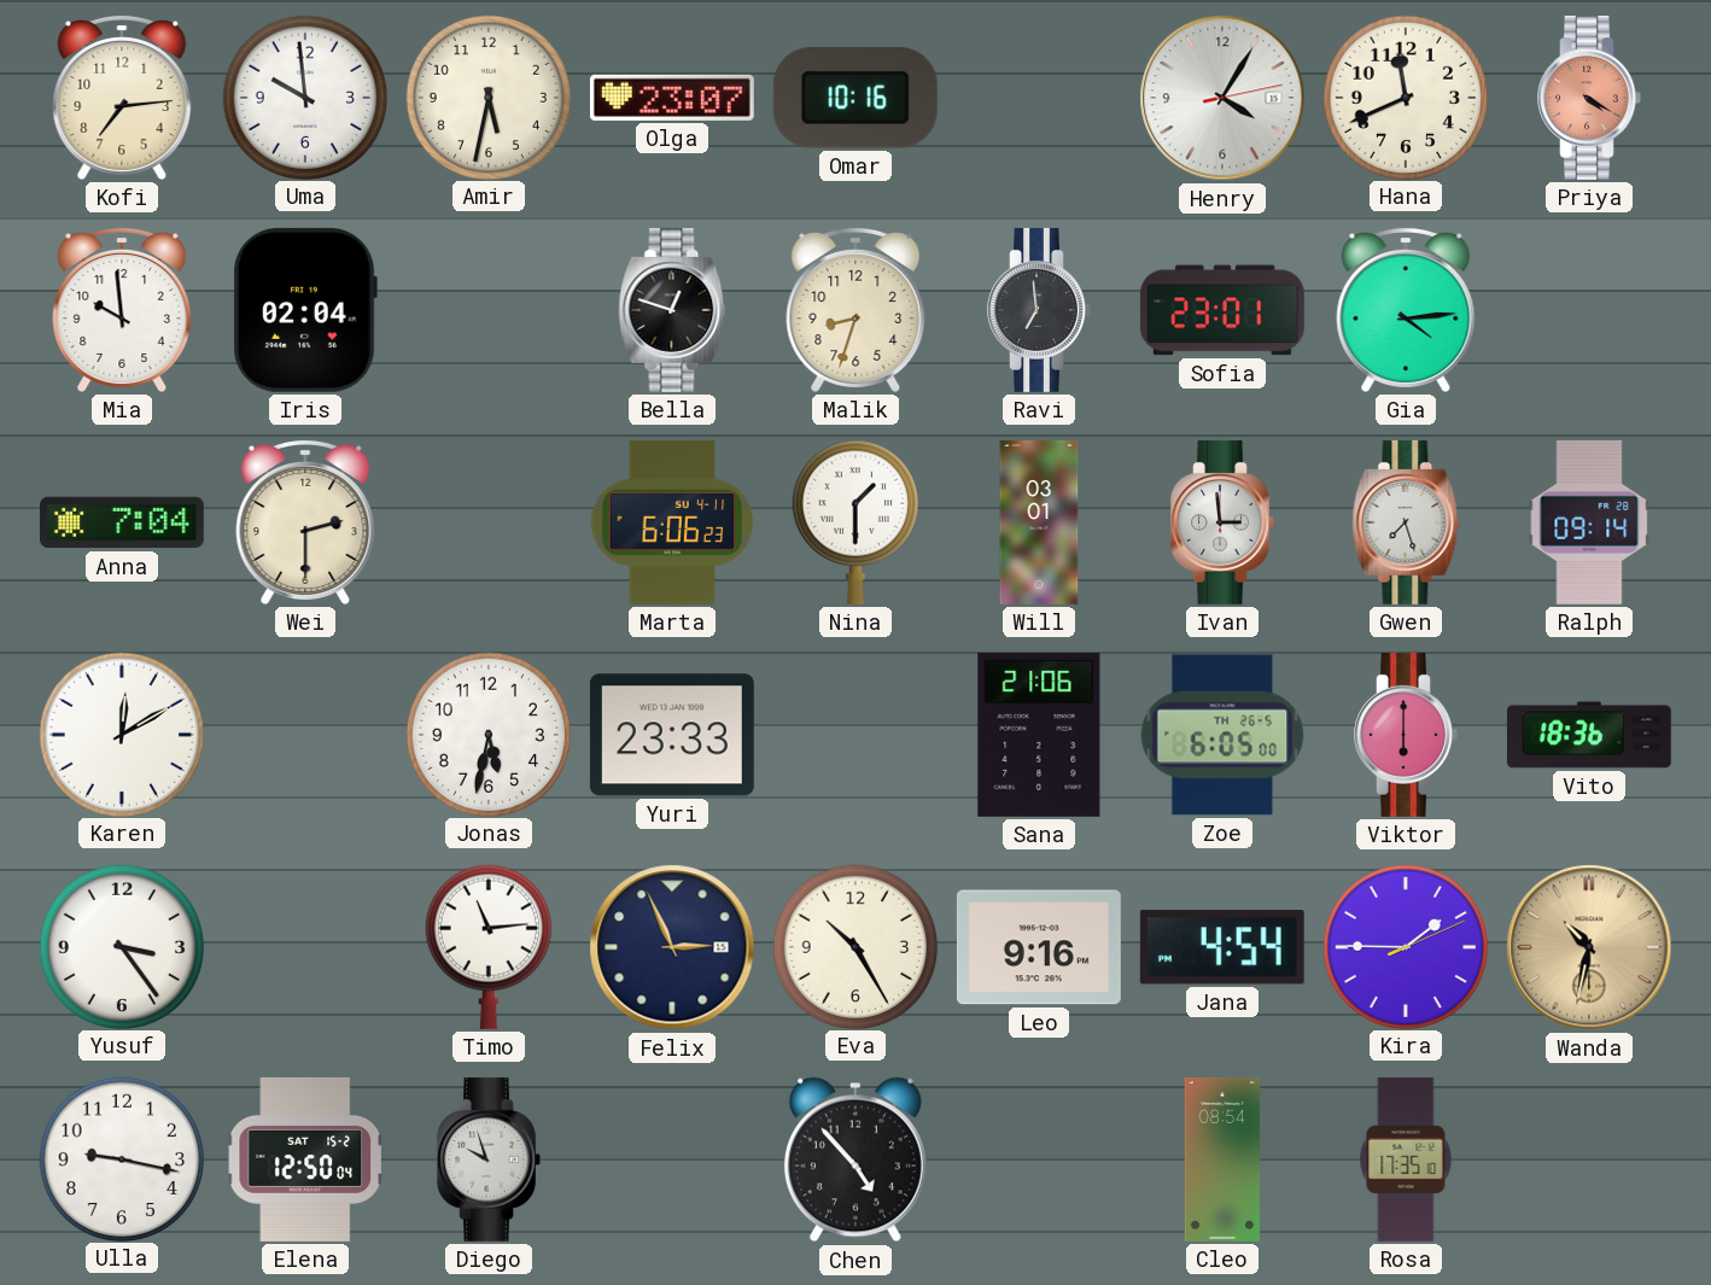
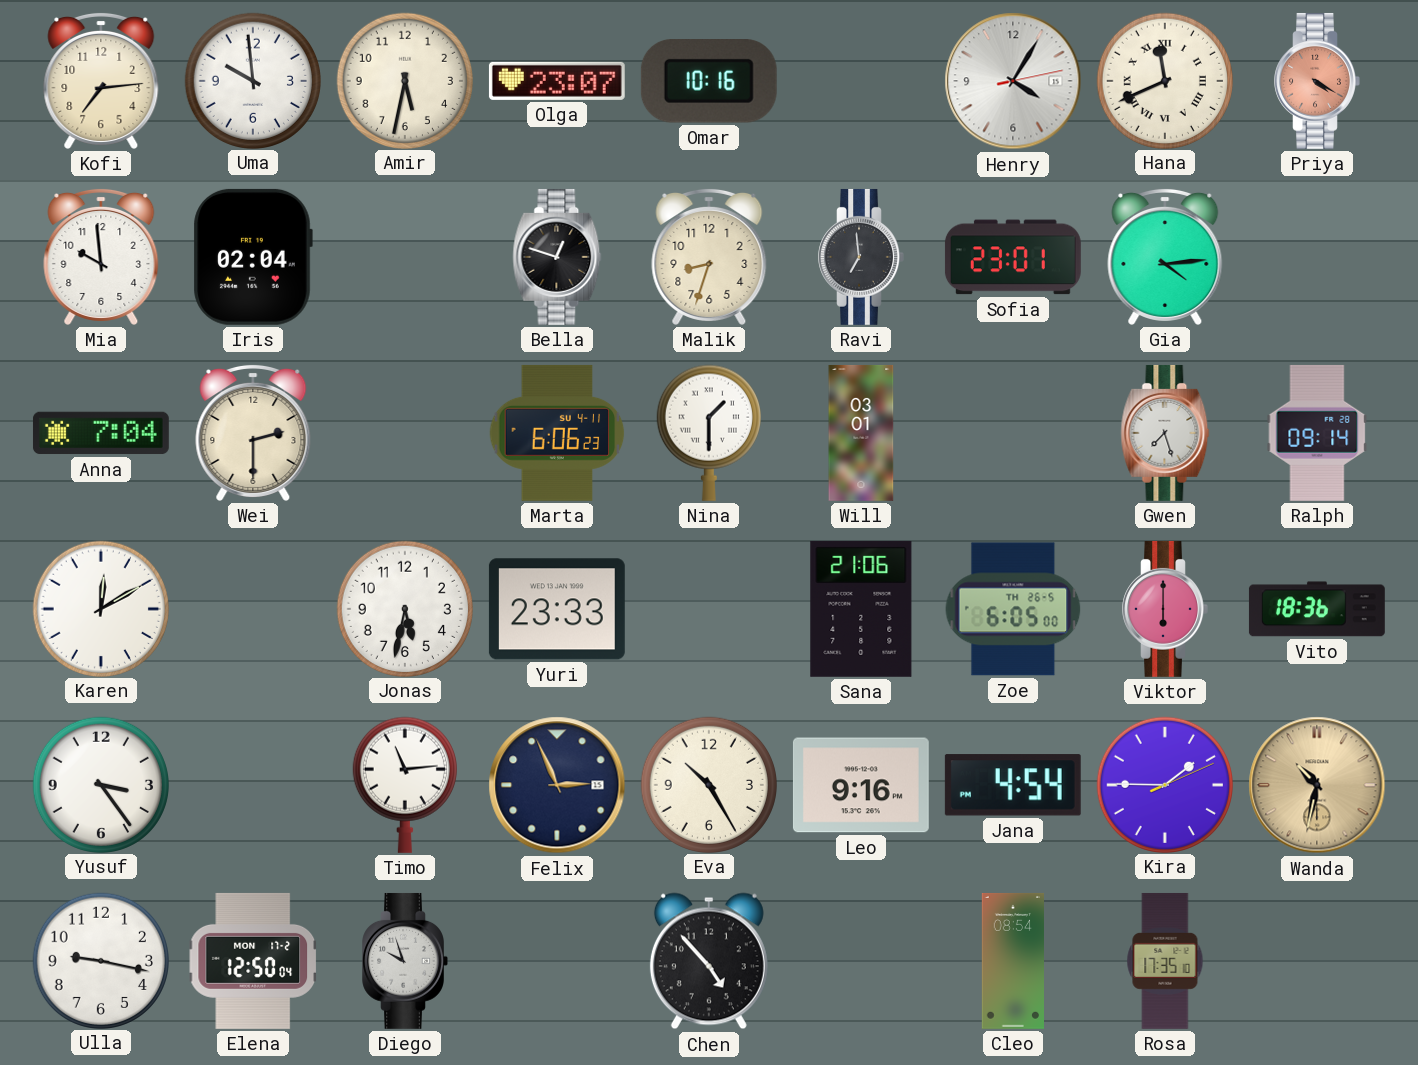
Hana numerals: Arabic -> Roman (1164, 80)
Ivan: 2:59 -> none (1222, 522)
Elena date: SAT 15-2 -> MON 17-2 (253, 961)
